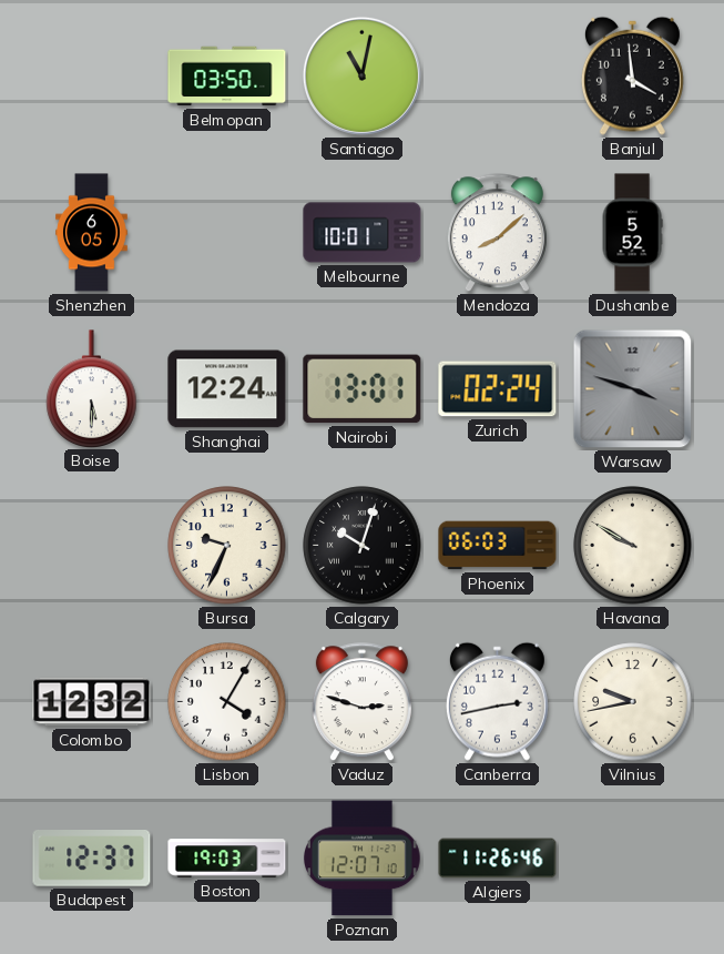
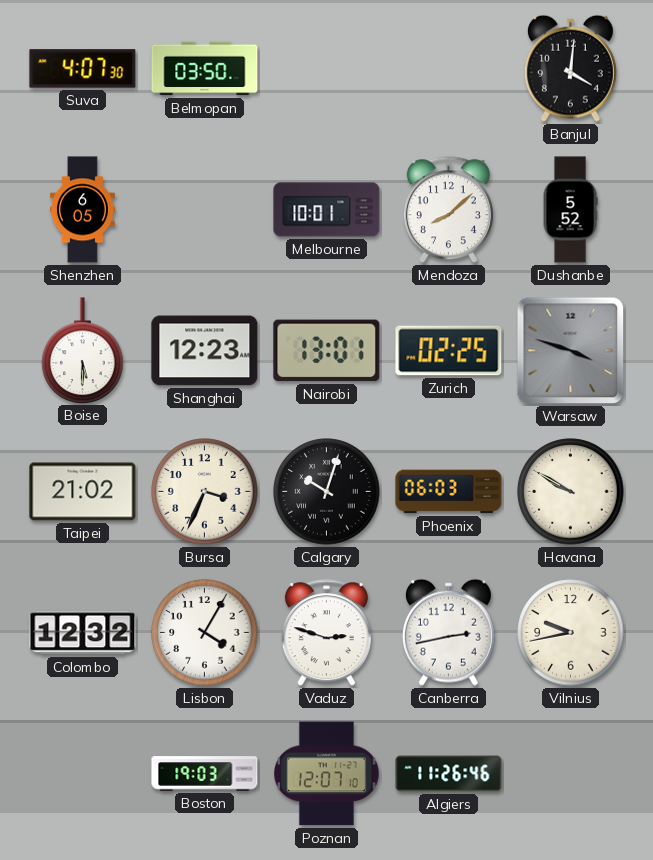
Suva: none -> 4:07 (83, 69)
Santiago: 11:02 -> none (361, 75)
Banjul: 3:59 -> 4:01 (570, 68)
Shanghai: 12:24 -> 12:23 (205, 351)
Zurich: 02:24 -> 02:25 (449, 351)
Taipei: none -> 21:02 (83, 492)
Bursa: 9:34 -> 3:34 (205, 492)
Budapest: 12:37 -> none (92, 859)
